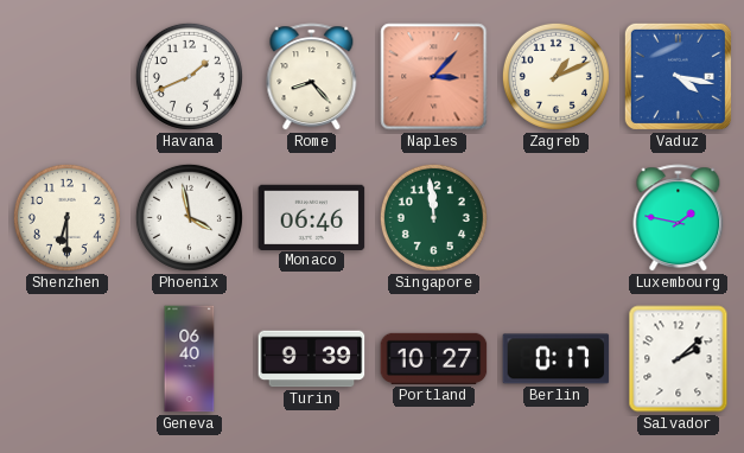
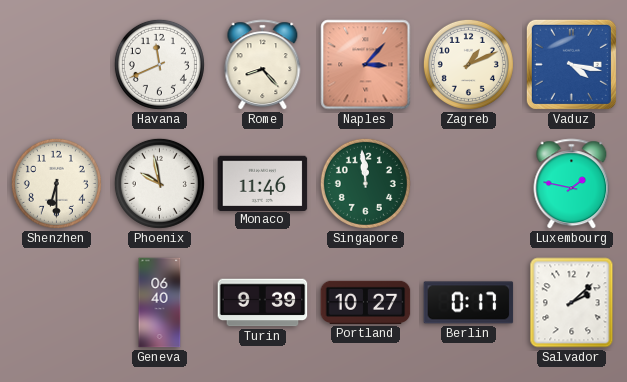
Havana: 1:41 -> 11:41 (159, 64)
Phoenix: 3:58 -> 9:58 (159, 183)
Monaco: 06:46 -> 11:46 (263, 183)
